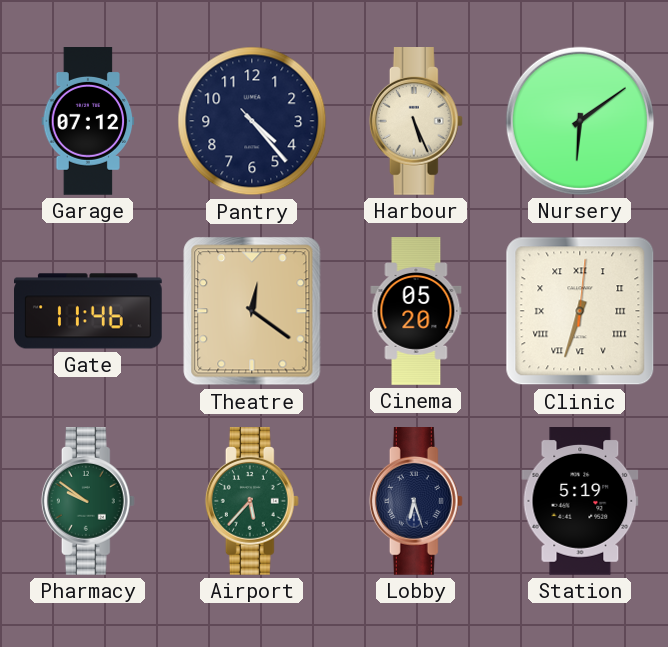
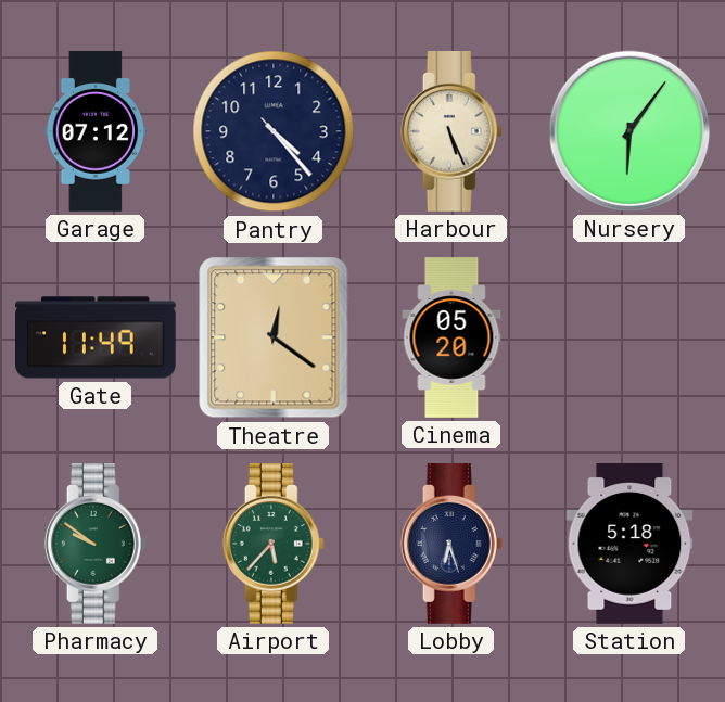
Nursery: 6:09 -> 6:06 (629, 131)
Gate: 11:46 -> 11:49 (97, 337)
Clinic: 6:33 -> none (580, 311)
Station: 5:19 -> 5:18 (629, 545)
